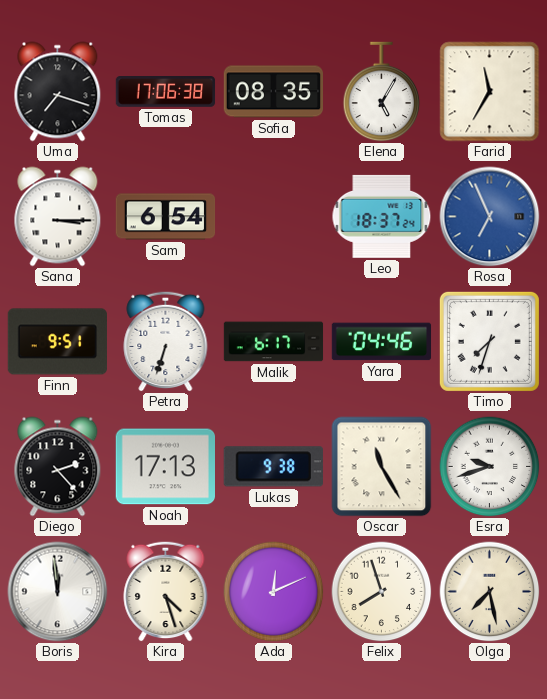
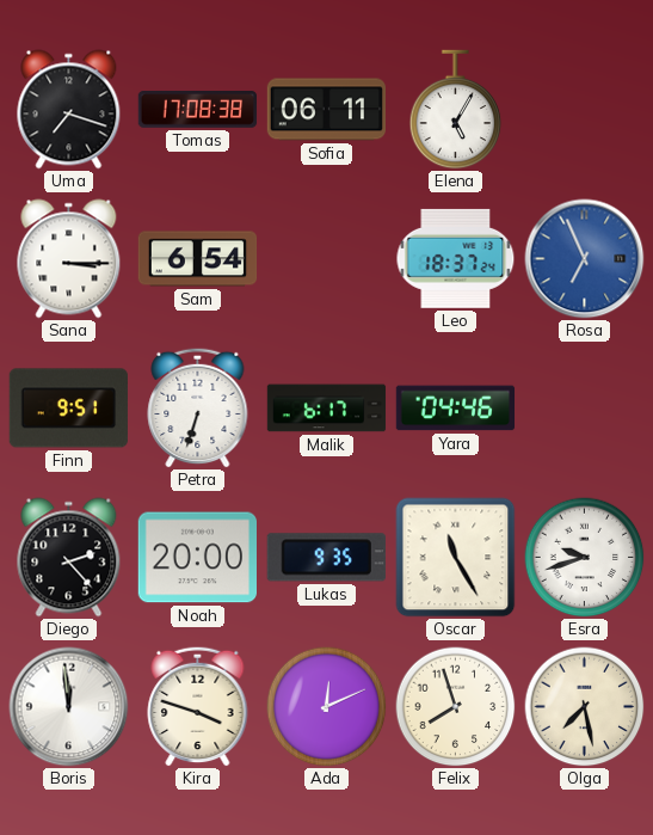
Tomas: 17:06 -> 17:08 (198, 110)
Sofia: 08:35 -> 06:11 (327, 110)
Farid: 11:35 -> none (490, 92)
Timo: 7:33 -> none (489, 341)
Noah: 17:13 -> 20:00 (197, 558)
Lukas: 9:38 -> 9:35 (326, 558)
Kira: 4:27 -> 3:48 (198, 706)
